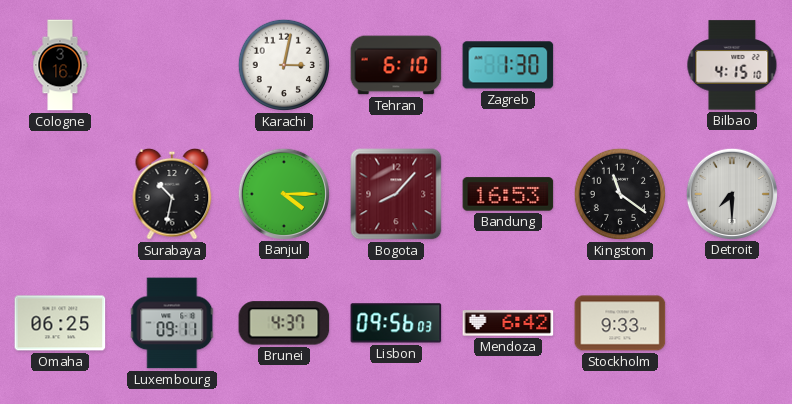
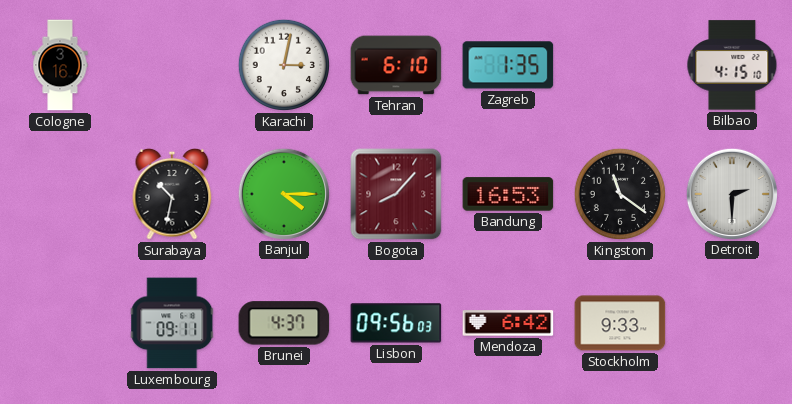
Zagreb: 1:30 -> 1:35 (508, 65)
Detroit: 7:30 -> 2:30 (731, 193)
Omaha: 06:25 -> none (60, 323)
